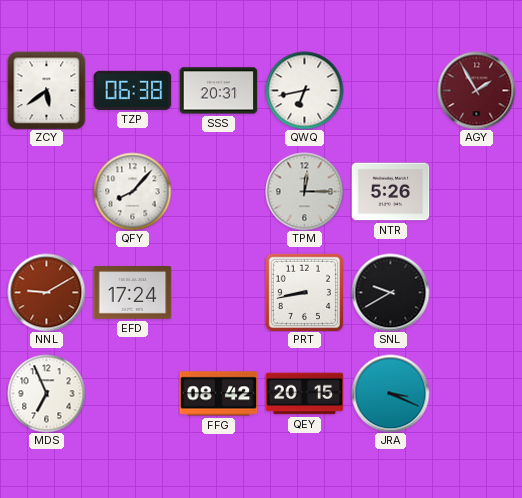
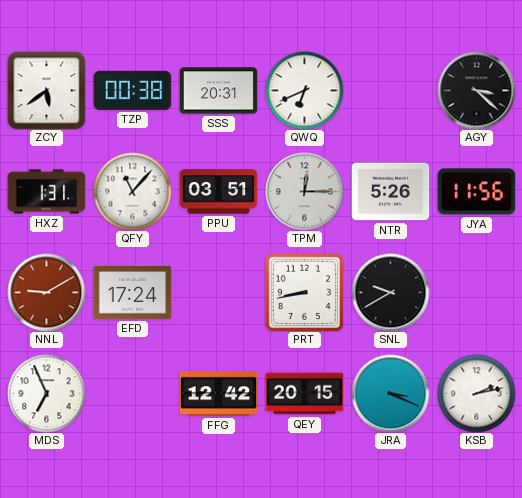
TZP: 06:38 -> 00:38 (132, 90)
QWQ: 6:43 -> 6:41 (304, 90)
AGY: 1:55 -> 3:22 (476, 90)
AGY dial: burgundy -> black (476, 90)
HXZ: none -> 1:31 (46, 192)
QFY: 8:07 -> 11:07 (132, 191)
PPU: none -> 03:51 (218, 192)
JYA: none -> 11:56 (476, 192)
FFG: 08:42 -> 12:42 (218, 394)
KSB: none -> 2:13 (476, 393)
